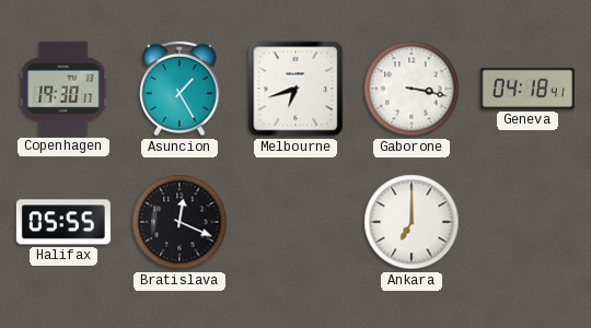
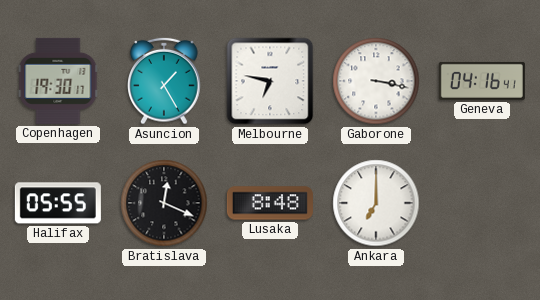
Melbourne: 6:42 -> 6:47 (270, 81)
Geneva: 04:18 -> 04:16 (482, 81)
Lusaka: none -> 8:48 (270, 203)
